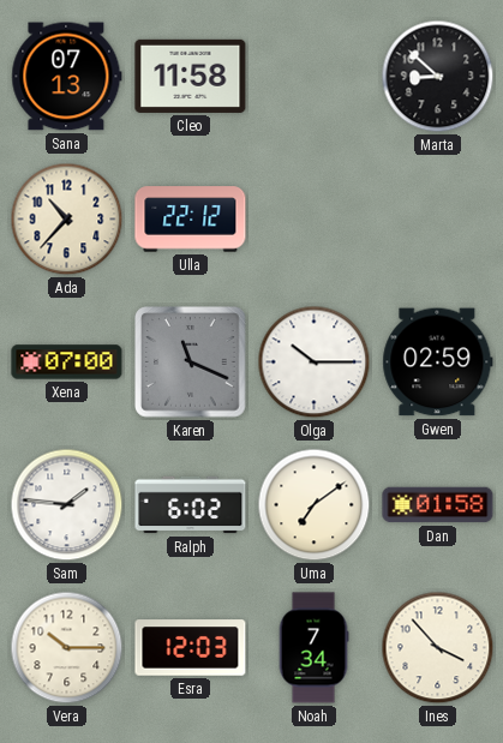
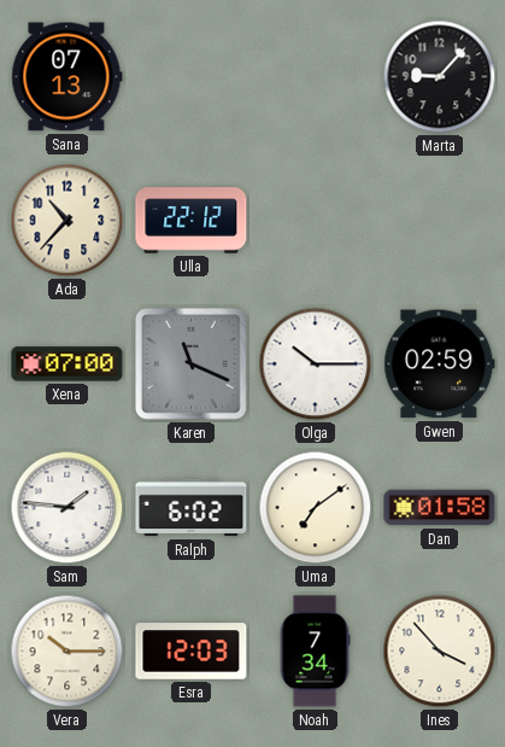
Cleo: 11:58 -> none (191, 76)
Marta: 8:52 -> 9:07 (440, 77)
